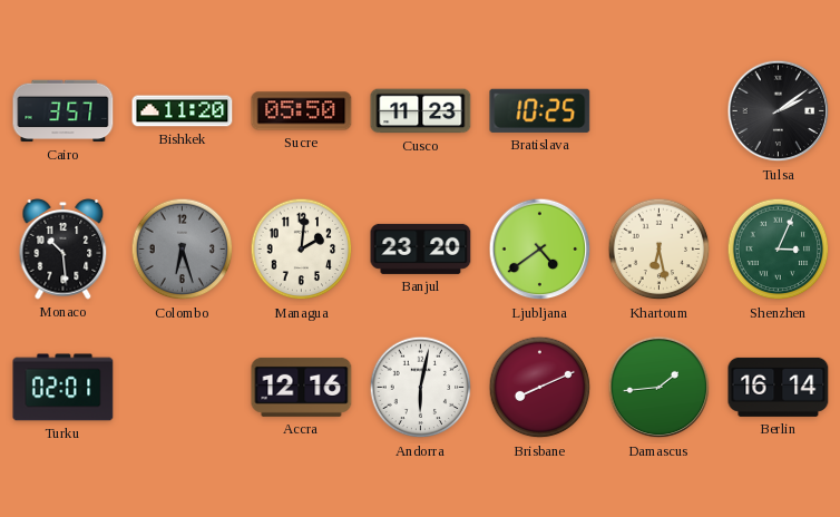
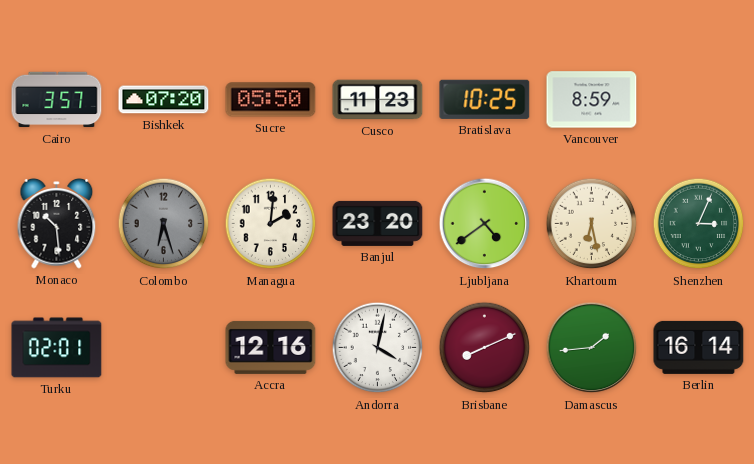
Bishkek: 11:20 -> 07:20 (164, 100)
Vancouver: none -> 8:59 (592, 100)
Tulsa: 2:09 -> none (779, 111)
Andorra: 6:02 -> 4:02 (378, 348)
